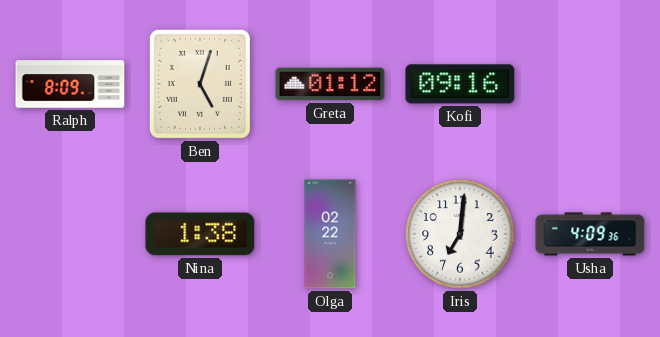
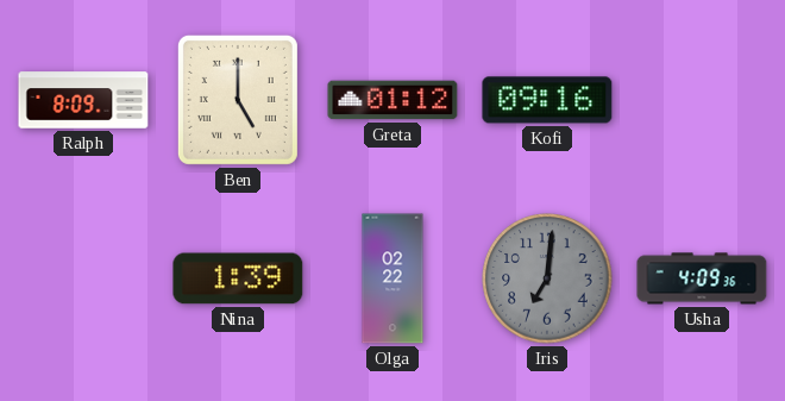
Ben: 5:03 -> 5:00 (238, 100)
Nina: 1:38 -> 1:39 (238, 278)
Iris dial: white -> grey (547, 278)
